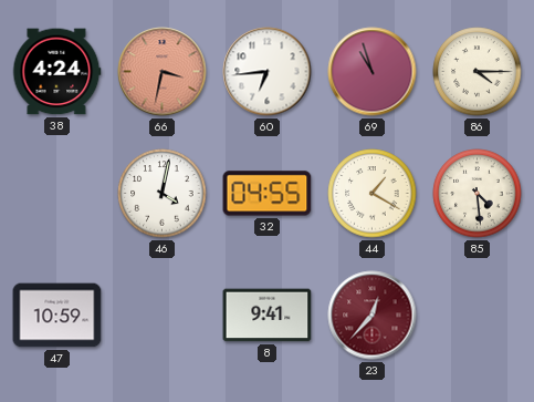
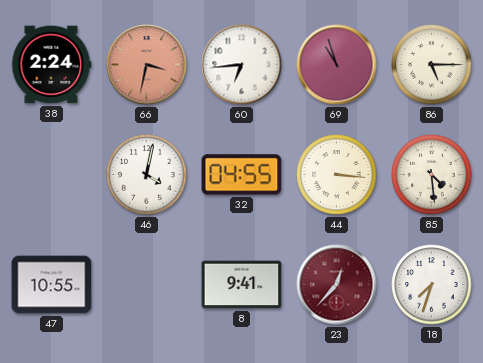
38: 4:24 -> 2:24 (51, 65)
86: 4:15 -> 5:15 (432, 65)
44: 1:20 -> 3:16 (337, 175)
47: 10:59 -> 10:55 (52, 285)
18: none -> 7:33 (432, 285)
